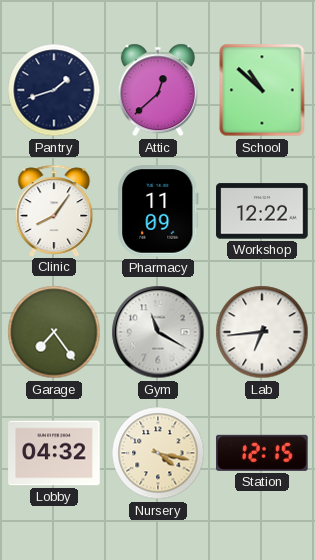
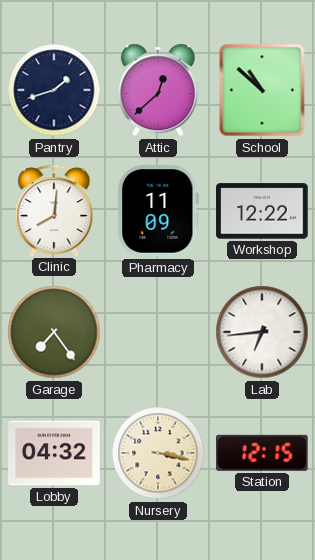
Clinic: 8:06 -> 8:01 (54, 210)
Gym: 11:20 -> none (158, 332)
Nursery: 4:17 -> 3:17 (158, 453)
